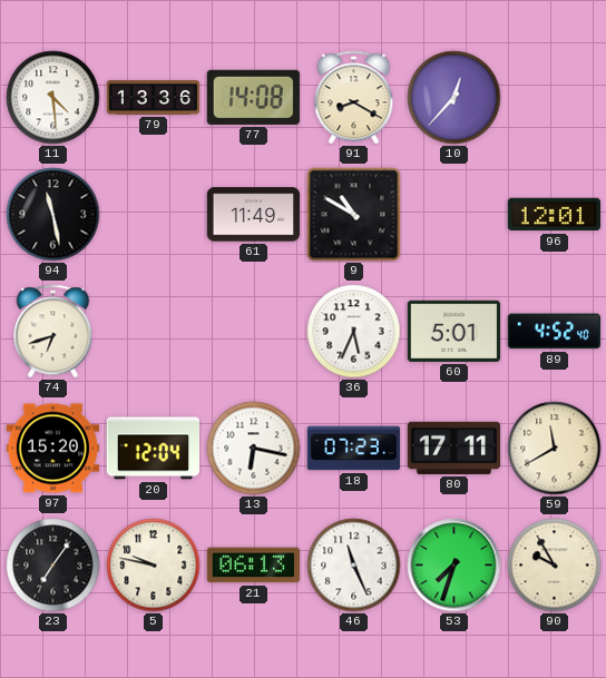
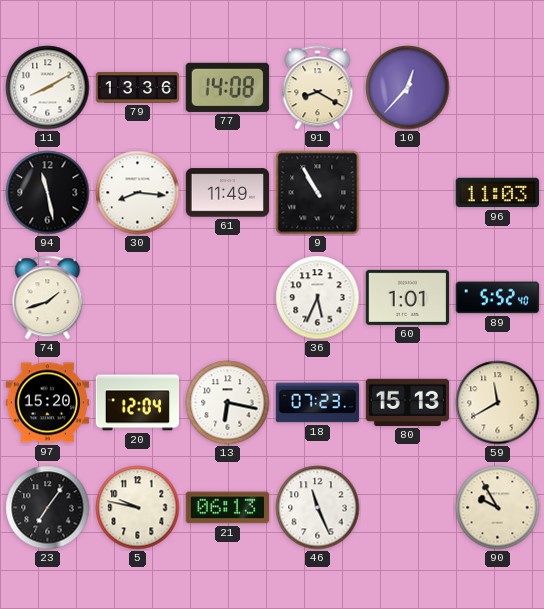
11: 4:29 -> 8:10 (48, 88)
30: none -> 8:16 (138, 193)
9: 10:50 -> 10:55 (318, 193)
96: 12:01 -> 11:03 (497, 193)
74: 6:42 -> 1:42 (48, 298)
60: 5:01 -> 1:01 (407, 297)
89: 4:52 -> 5:52 (497, 298)
80: 17:11 -> 15:13 (407, 402)
53: 7:33 -> none (454, 566)
